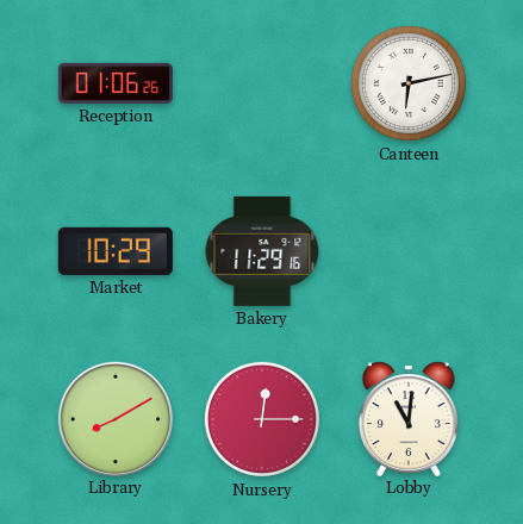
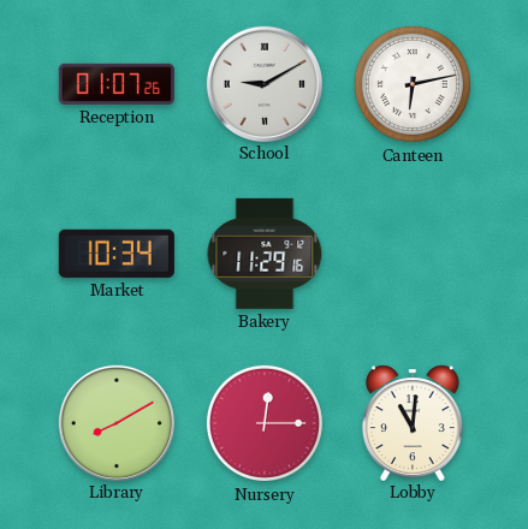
Reception: 01:06 -> 01:07 (117, 84)
School: none -> 9:10 (263, 83)
Market: 10:29 -> 10:34 (117, 254)
